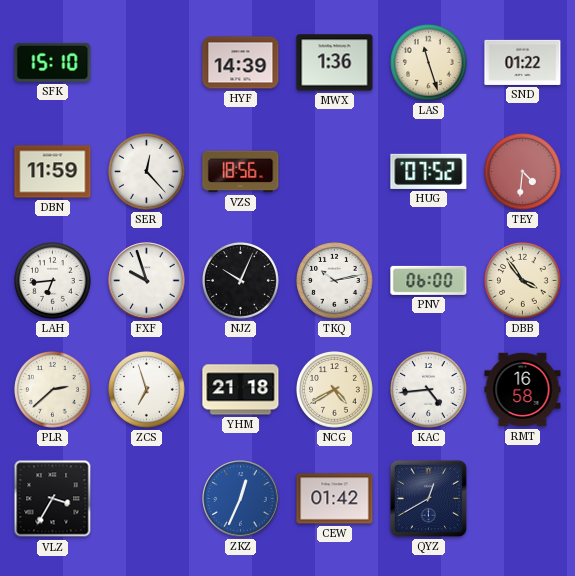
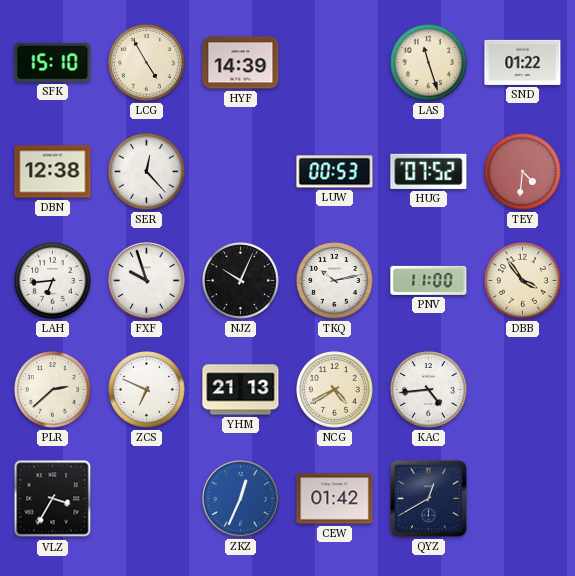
LCG: none -> 4:55 (147, 63)
MWX: 1:36 -> none (335, 63)
DBN: 11:59 -> 12:38 (53, 172)
VZS: 18:56 -> none (241, 172)
LUW: none -> 00:53 (335, 172)
PNV: 06:00 -> 11:00 (429, 280)
ZCS: 6:57 -> 6:49 (147, 390)
YHM: 21:18 -> 21:13 (241, 390)
RMT: 16:58 -> none (523, 390)
